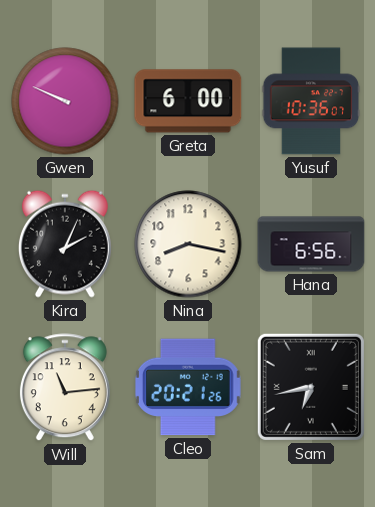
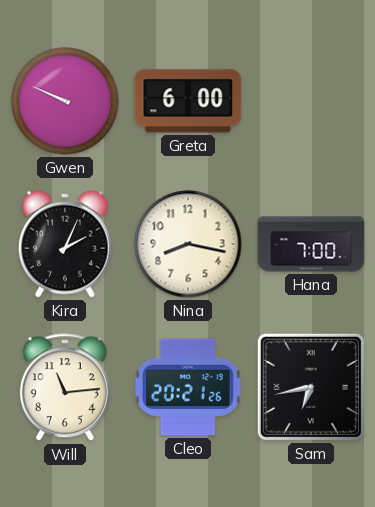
Yusuf: 10:36 -> none (311, 101)
Hana: 6:56 -> 7:00 (311, 244)
